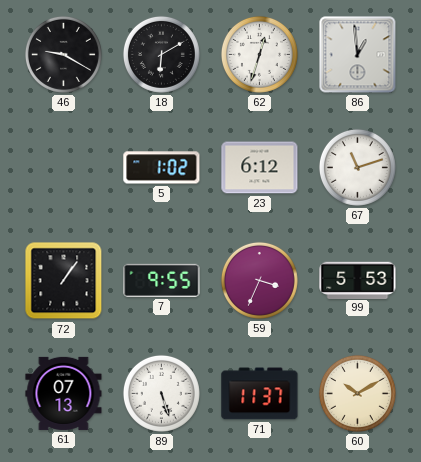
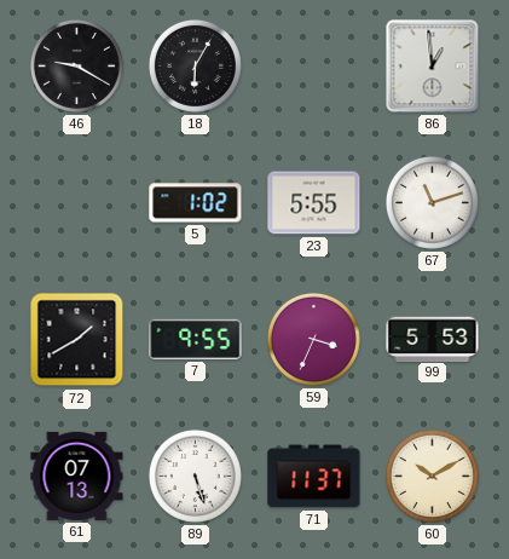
18: 6:10 -> 6:05 (195, 65)
62: 12:33 -> none (259, 54)
23: 6:12 -> 5:55 (314, 203)
72: 1:06 -> 1:40 (77, 340)
